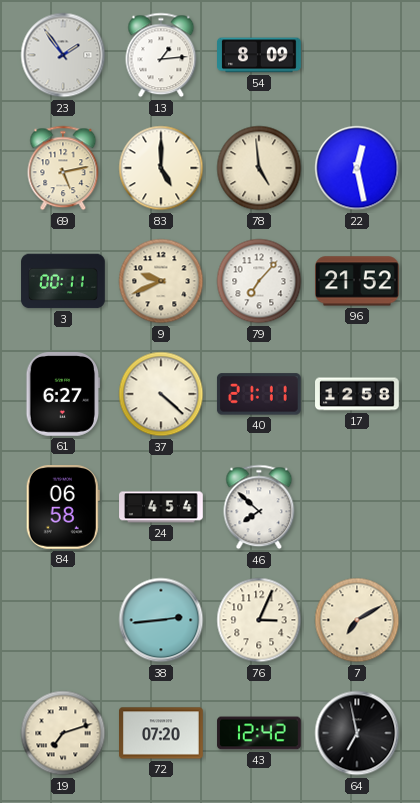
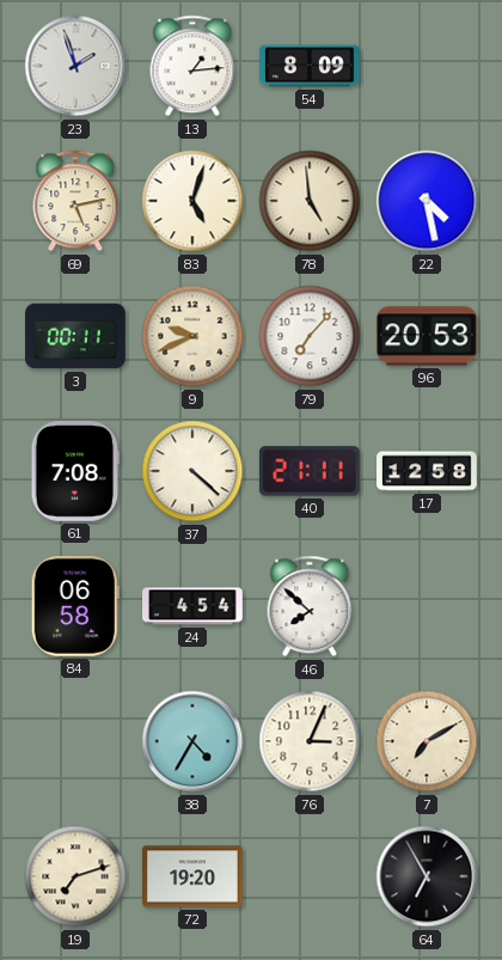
23: 1:54 -> 1:57 (75, 66)
83: 5:00 -> 5:03 (192, 201)
22: 12:28 -> 4:28 (427, 201)
96: 21:52 -> 20:53 (428, 336)
61: 6:27 -> 7:08 (74, 472)
38: 2:44 -> 4:35 (192, 741)
72: 07:20 -> 19:20 (194, 876)
43: 12:42 -> none (259, 733)
64: 6:58 -> 6:55 (427, 876)
